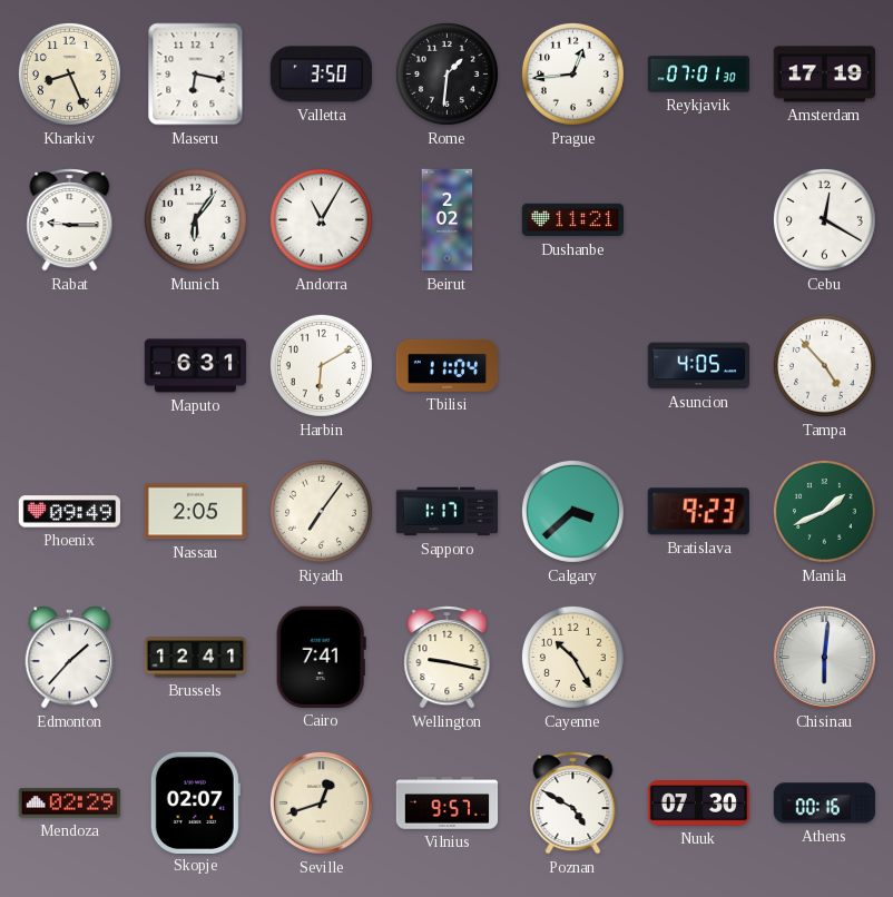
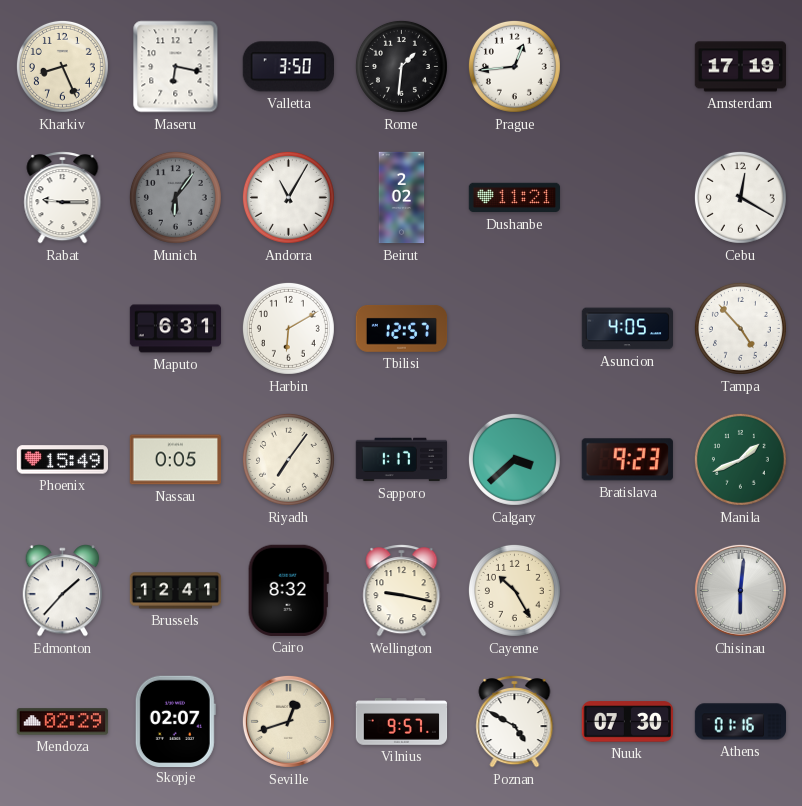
Reykjavik: 07:01 -> none (699, 75)
Munich dial: white -> grey (175, 197)
Tbilisi: 11:04 -> 12:57 (402, 329)
Phoenix: 09:49 -> 15:49 (62, 460)
Nassau: 2:05 -> 0:05 (176, 460)
Cairo: 7:41 -> 8:32 (288, 590)
Athens: 00:16 -> 01:16 (741, 722)
